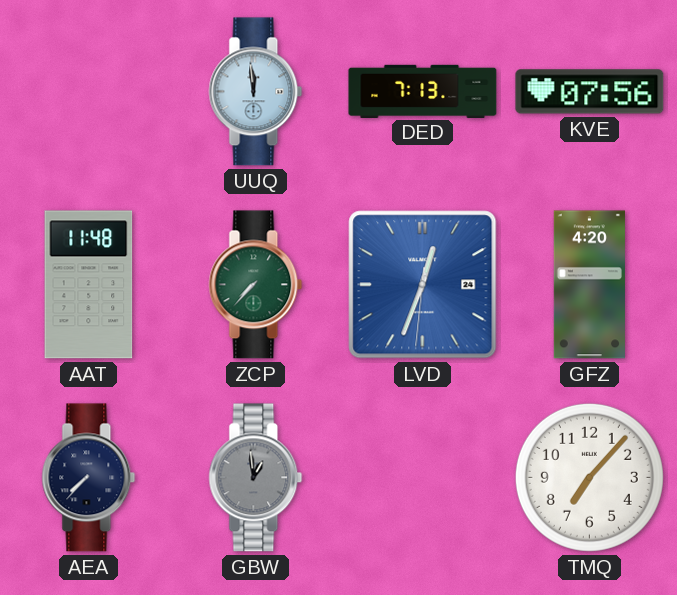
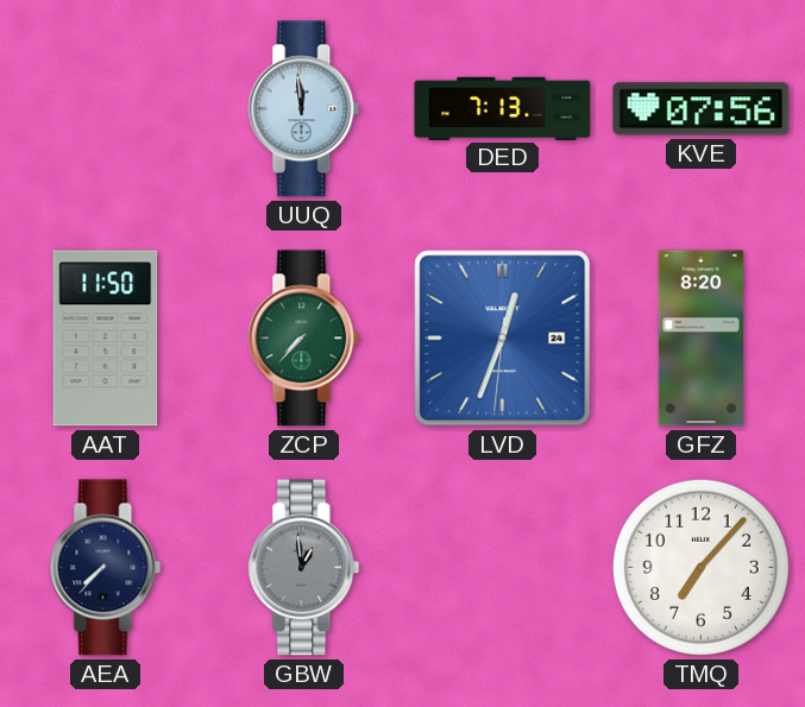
AAT: 11:48 -> 11:50 (106, 339)
GFZ: 4:20 -> 8:20 (700, 339)
